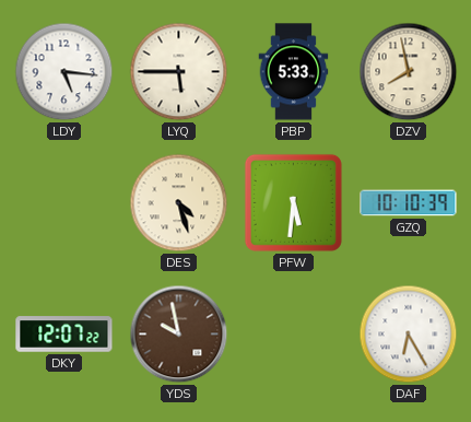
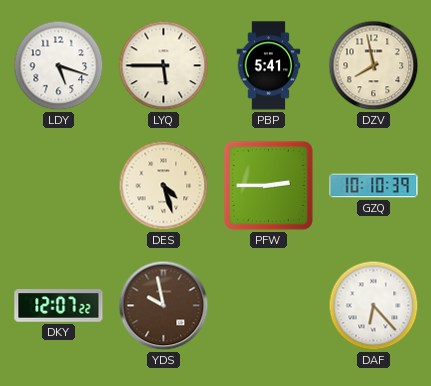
LDY: 5:16 -> 5:18 (59, 66)
PBP: 5:33 -> 5:41 (269, 66)
PFW: 5:31 -> 2:45 (268, 185)
DAF: 6:25 -> 6:23 (374, 306)
